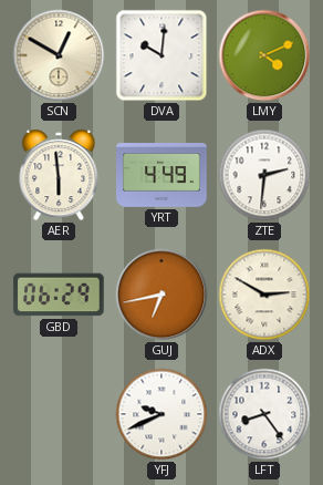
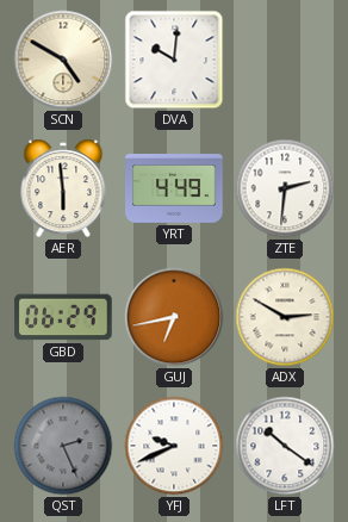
SCN: 12:50 -> 4:50 (63, 60)
LMY: 4:11 -> none (264, 55)
QST: none -> 2:26 (63, 446)
LFT: 8:24 -> 10:21 (285, 446)
